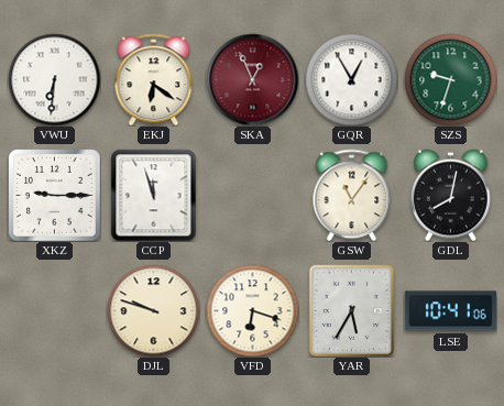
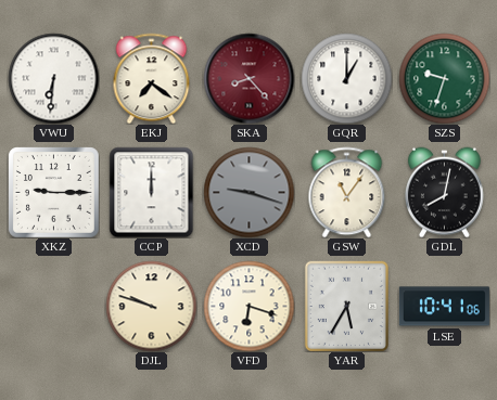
EKJ: 6:21 -> 7:21 (152, 78)
SKA: 12:56 -> 8:23 (248, 78)
GQR: 12:55 -> 1:00 (346, 78)
CCP: 11:57 -> 12:00 (152, 192)
XCD: none -> 9:18 (248, 192)
